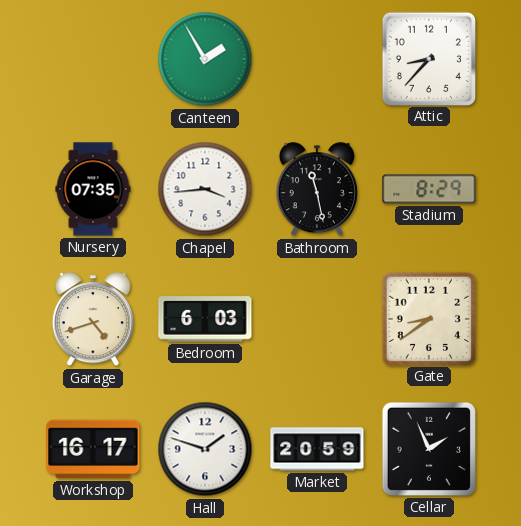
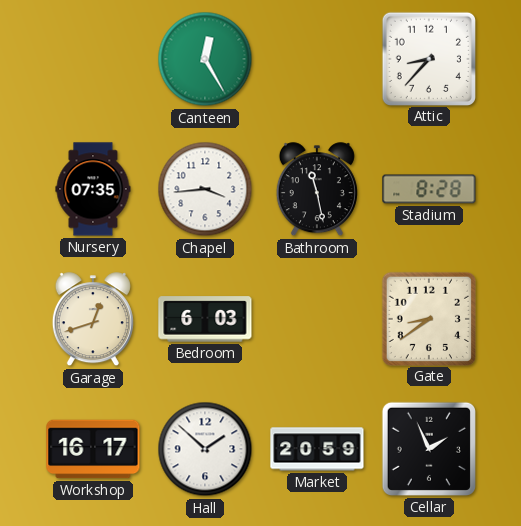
Canteen: 1:55 -> 12:25 (205, 59)
Stadium: 8:29 -> 8:28 (429, 189)
Garage: 4:42 -> 12:42 (93, 320)
Hall: 1:48 -> 1:52 (205, 449)
